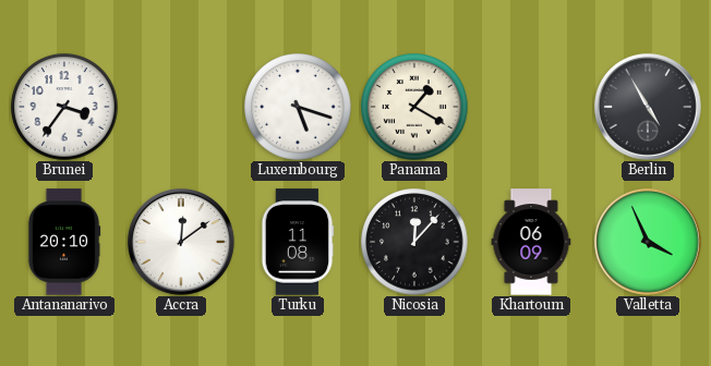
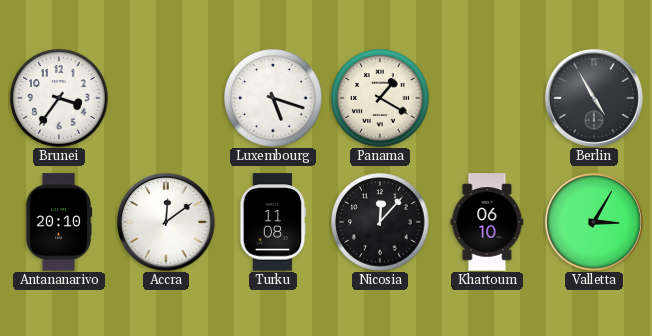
Khartoum: 06:09 -> 06:10 (487, 222)
Valletta: 3:56 -> 3:05 (594, 222)
